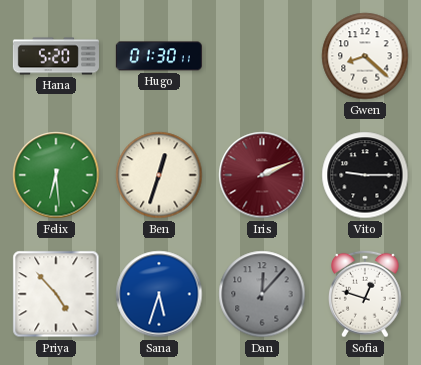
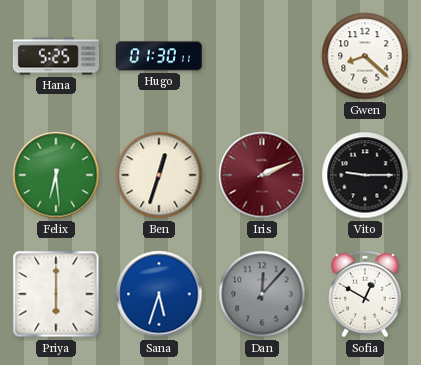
Hana: 5:20 -> 5:25 (56, 56)
Priya: 4:53 -> 6:00 (56, 294)
Sofia: 12:48 -> 12:50 (366, 294)
